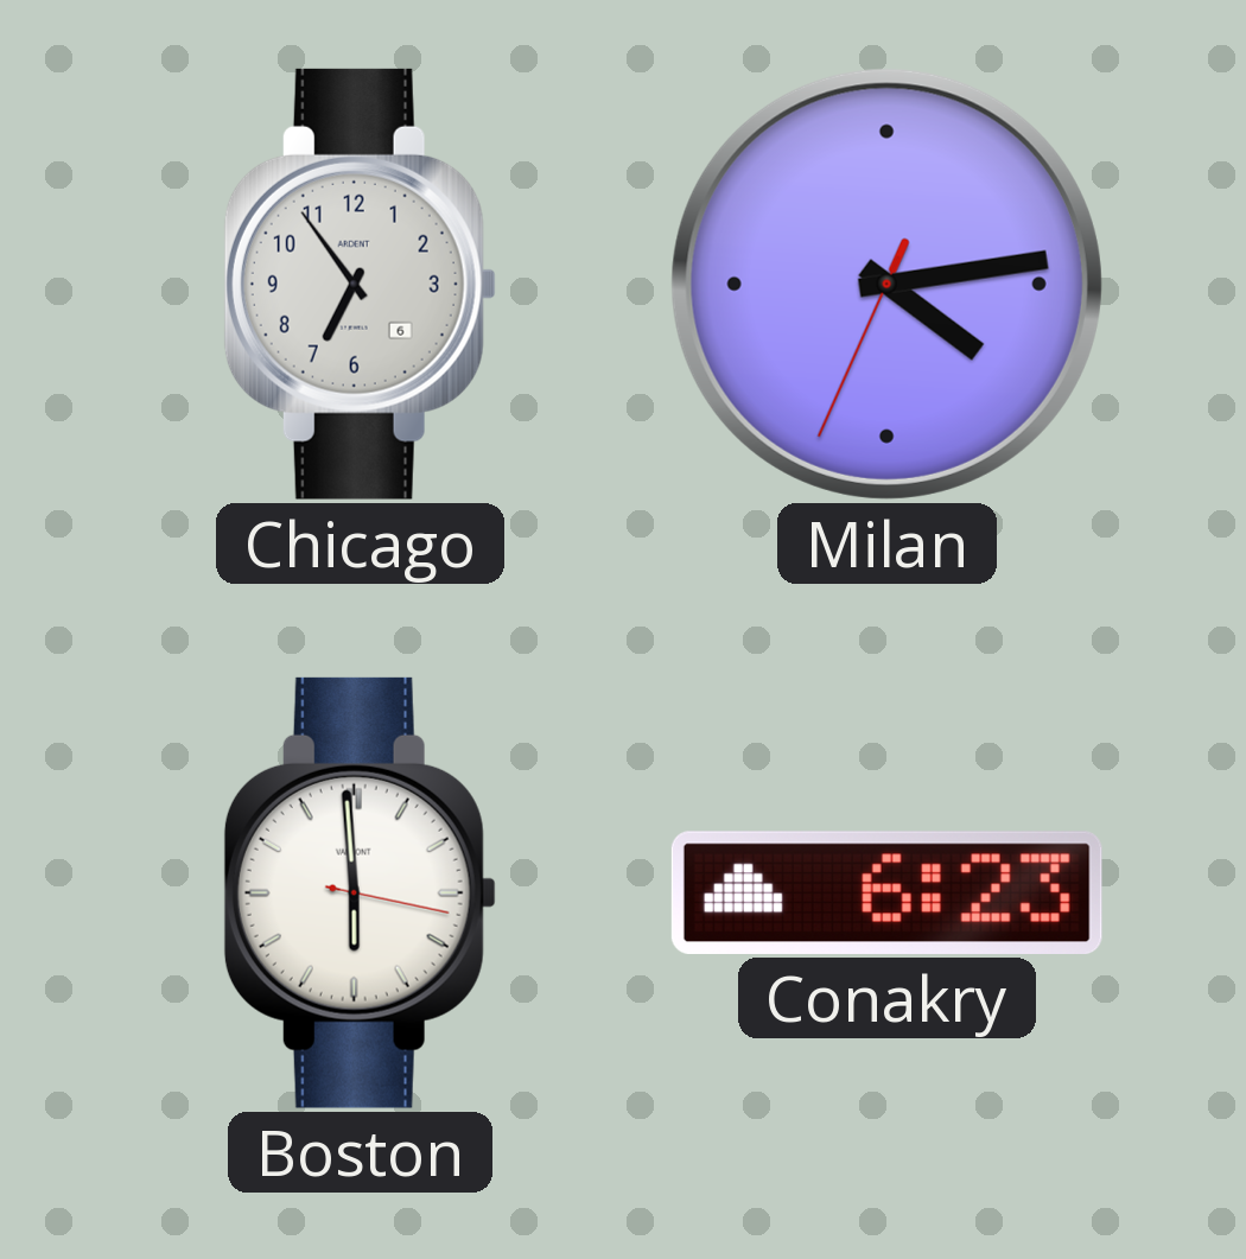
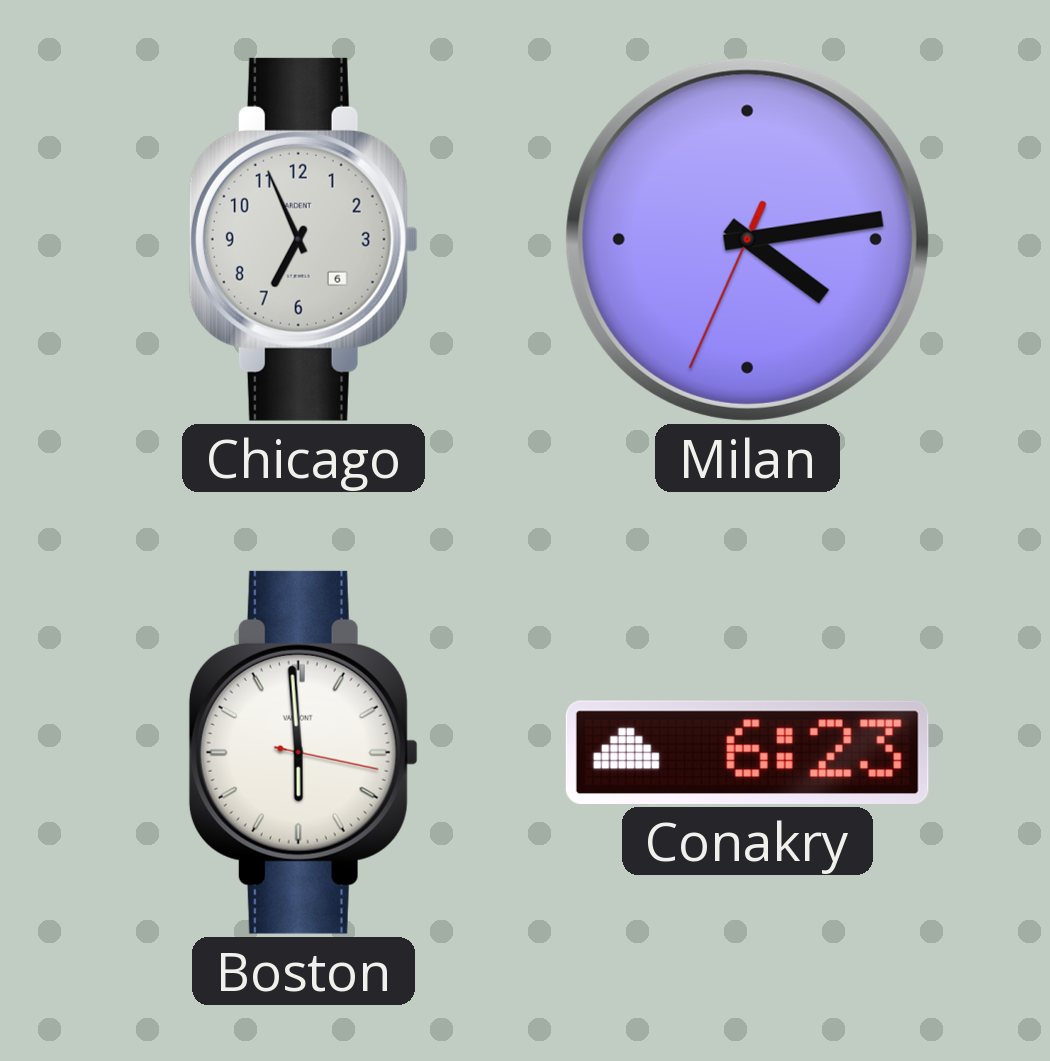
Chicago: 6:54 -> 6:56 (303, 239)
